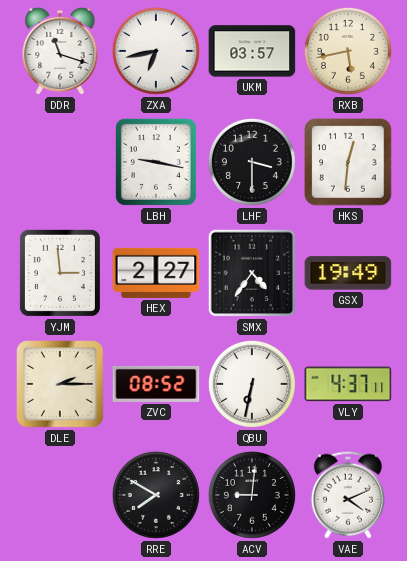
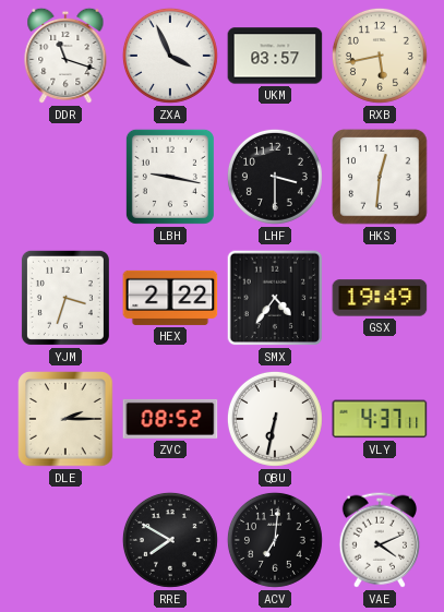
ZXA: 6:43 -> 3:56 (170, 56)
YJM: 2:59 -> 3:33 (65, 298)
HEX: 2:27 -> 2:22 (170, 298)
ACV: 9:01 -> 7:01 (275, 540)
